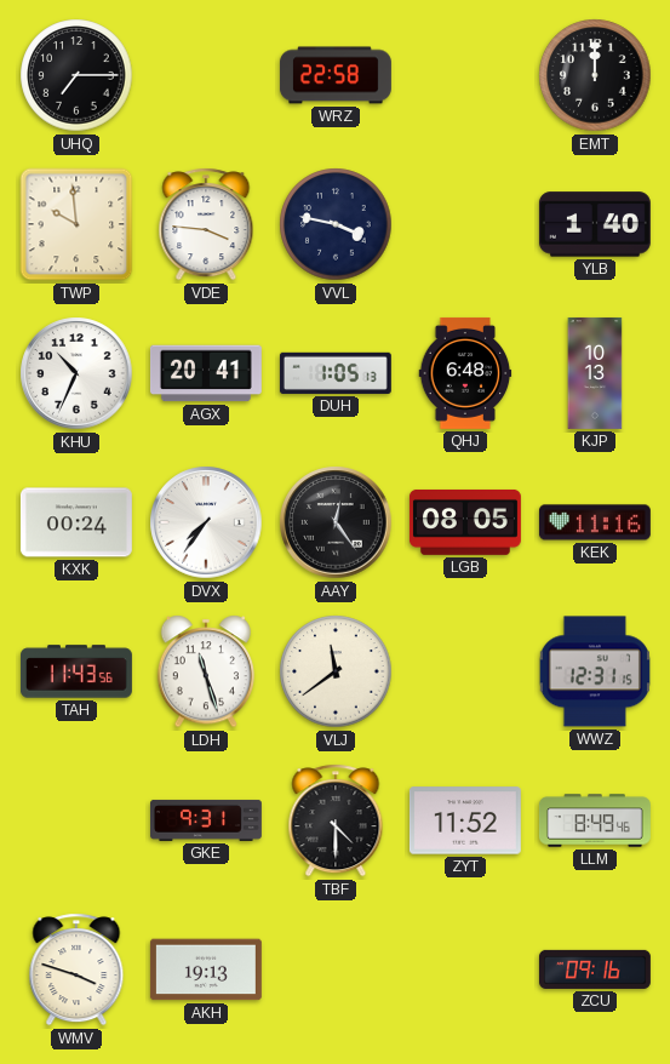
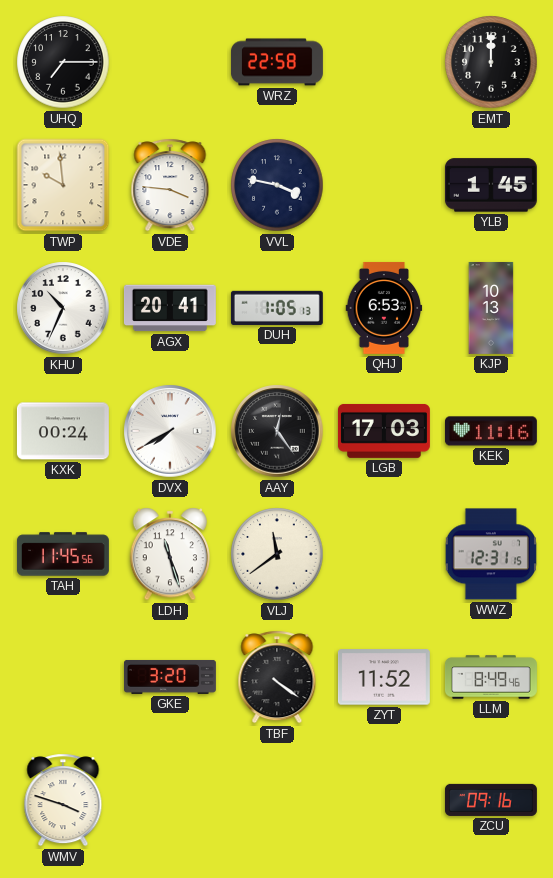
YLB: 1:40 -> 1:45 (491, 185)
QHJ: 6:48 -> 6:53 (384, 308)
DVX: 7:36 -> 7:40 (170, 431)
LGB: 08:05 -> 17:03 (384, 431)
TAH: 11:43 -> 11:45 (63, 554)
GKE: 9:31 -> 3:20 (171, 677)
TBF: 4:30 -> 4:21 (277, 677)
AKH: 19:13 -> none (206, 969)
